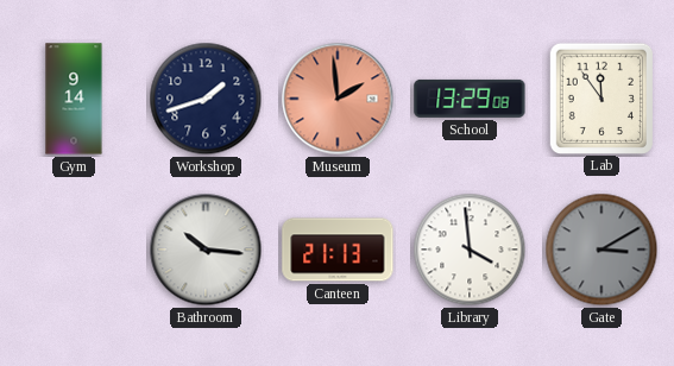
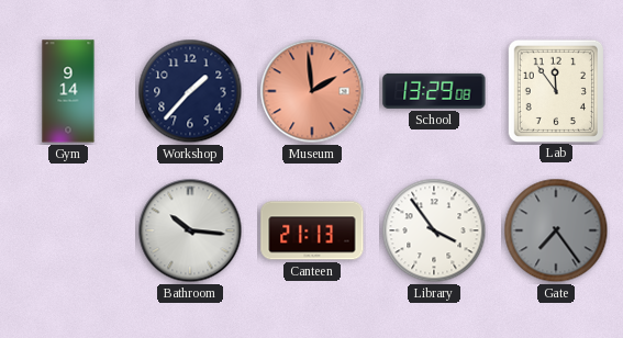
Workshop: 1:42 -> 1:37 (190, 91)
Library: 3:59 -> 3:54 (434, 230)
Gate: 3:10 -> 7:24 (556, 230)
